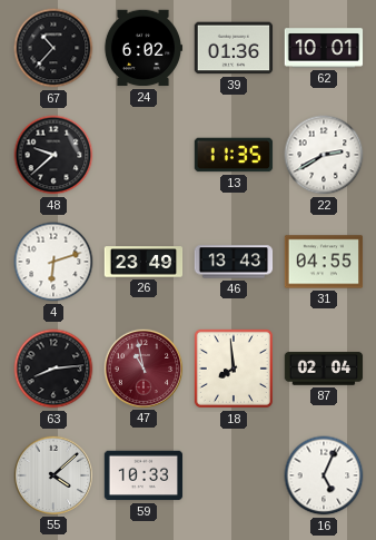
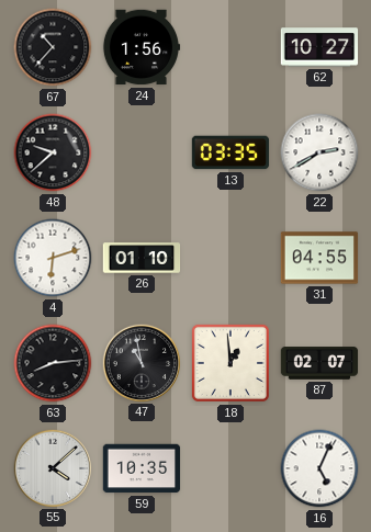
24: 6:02 -> 1:56 (142, 47)
39: 01:36 -> none (234, 48)
62: 10:01 -> 10:27 (319, 47)
13: 11:35 -> 03:35 (231, 152)
26: 23:49 -> 01:10 (142, 258)
46: 13:43 -> none (234, 262)
47 dial: burgundy -> black (140, 362)
18: 7:59 -> 12:59 (231, 363)
87: 02:04 -> 02:07 (319, 363)
59: 10:33 -> 10:35 (142, 468)
